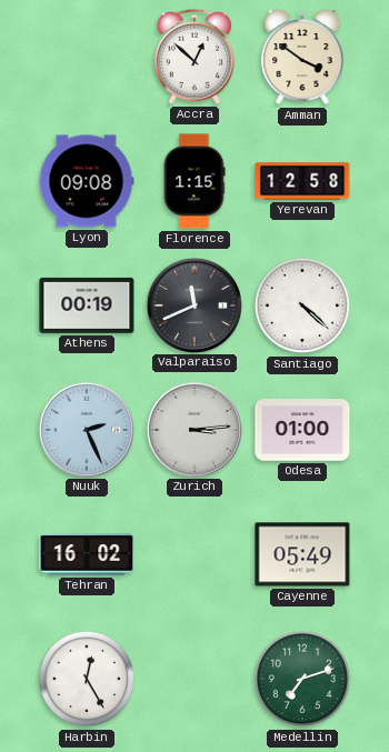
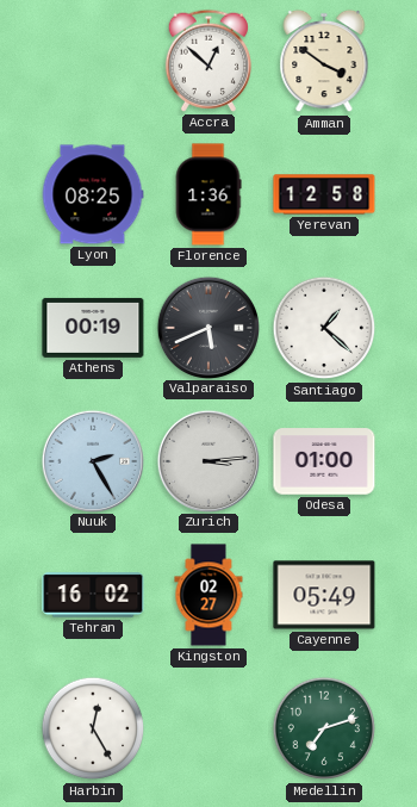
Lyon: 09:08 -> 08:25 (93, 194)
Florence: 1:15 -> 1:36 (208, 194)
Valparaiso: 11:41 -> 5:41 (207, 327)
Santiago: 4:22 -> 1:22 (324, 328)
Nuuk: 2:26 -> 2:25 (92, 460)
Kingston: none -> 02:27 (208, 595)
